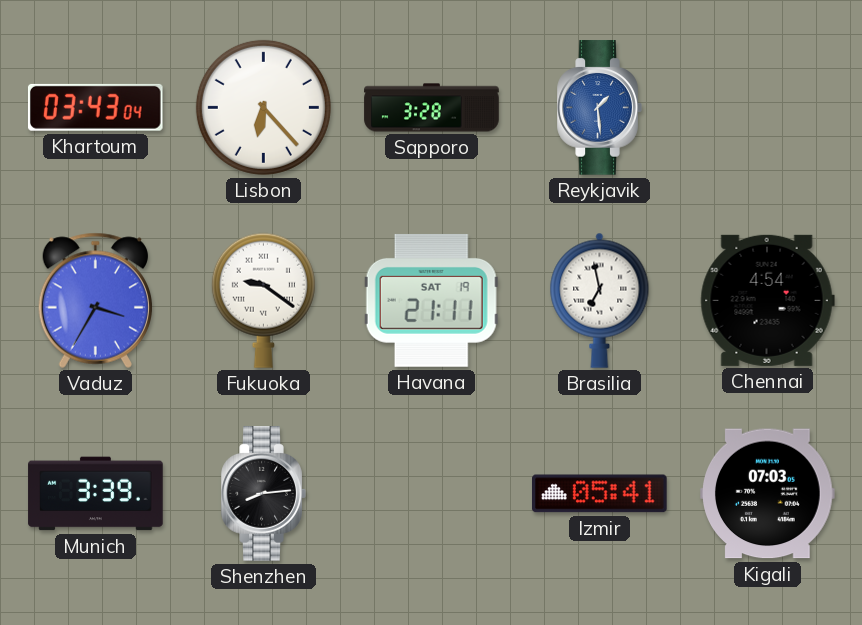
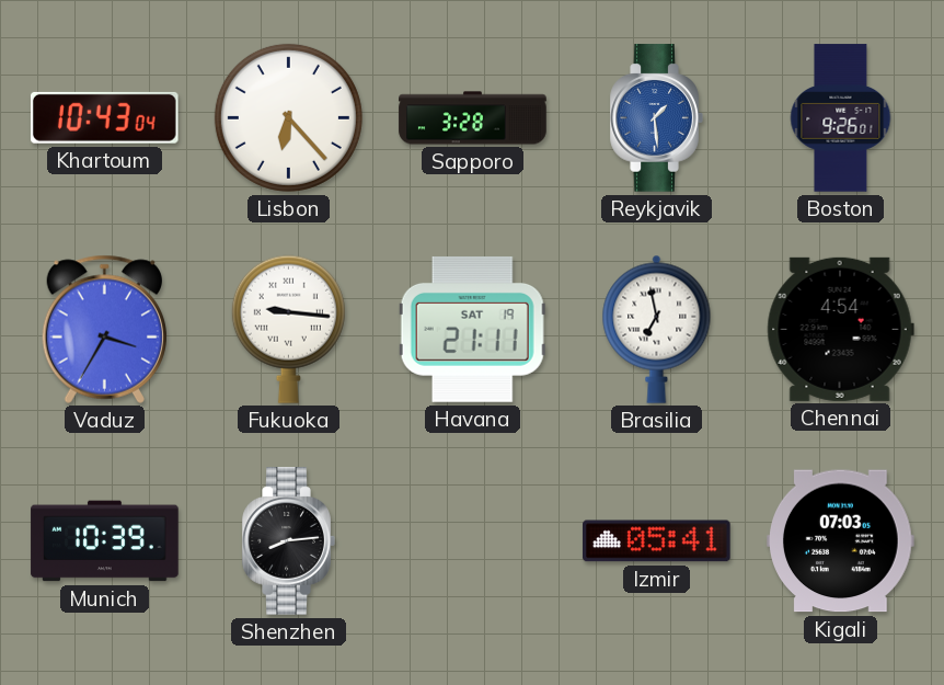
Khartoum: 03:43 -> 10:43 (104, 117)
Boston: none -> 9:26 (841, 118)
Fukuoka: 9:21 -> 9:16 (288, 329)
Munich: 3:39 -> 10:39 (105, 541)
